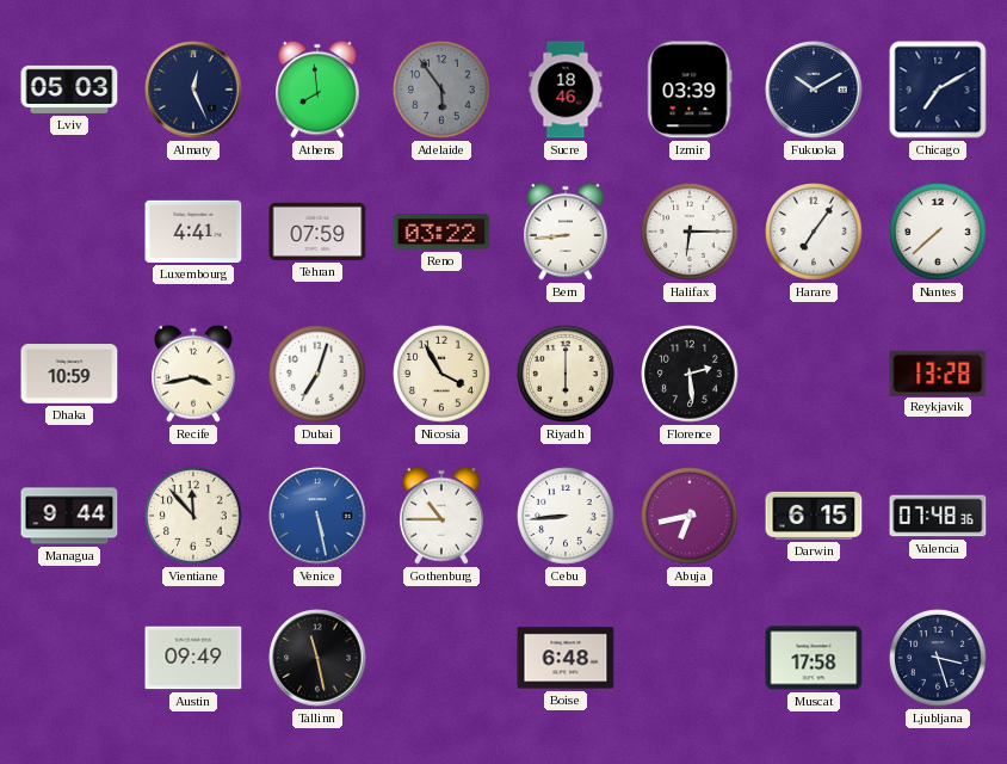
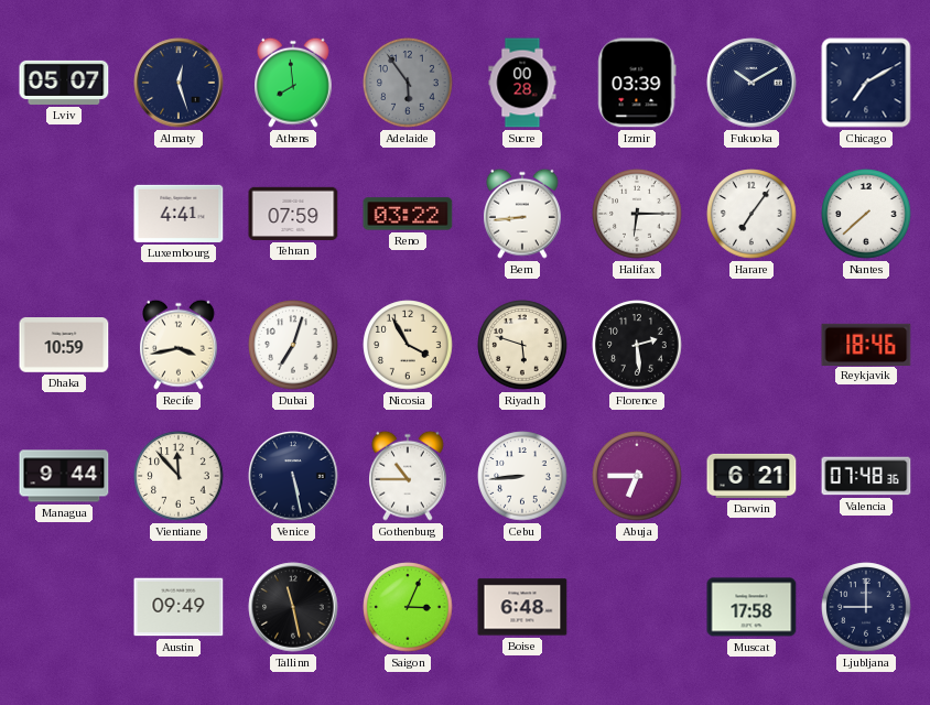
Lviv: 05:03 -> 05:07 (64, 83)
Almaty: 12:26 -> 12:27 (179, 83)
Sucre: 18:46 -> 00:28 (522, 83)
Riyadh: 6:00 -> 5:48 (522, 345)
Reykjavik: 13:28 -> 18:46 (866, 344)
Venice dial: blue -> navy (293, 476)
Abuja: 6:43 -> 6:45 (637, 476)
Darwin: 6:15 -> 6:21 (751, 476)
Saigon: none -> 3:04 (408, 607)
Ljubljana: 3:27 -> 9:00 (866, 607)
